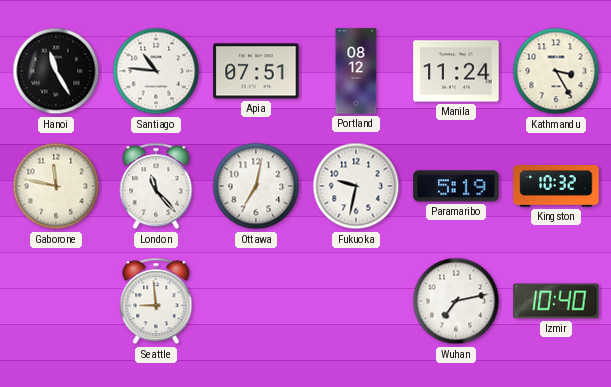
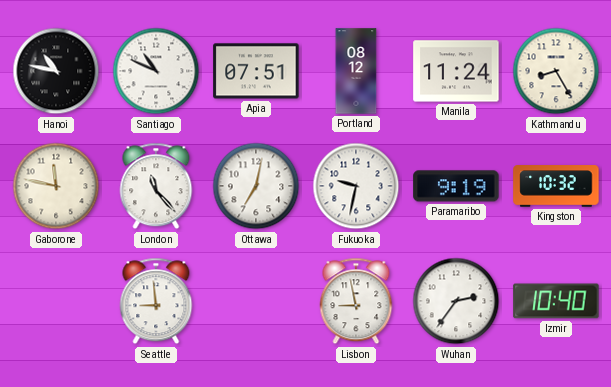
Hanoi: 11:25 -> 10:47 (56, 71)
Santiago: 10:46 -> 10:49 (156, 71)
Kathmandu: 3:25 -> 8:25 (556, 71)
Paramaribo: 5:19 -> 9:19 (456, 186)
Lisbon: none -> 8:58 (356, 301)
Wuhan: 7:13 -> 2:36 (456, 301)
